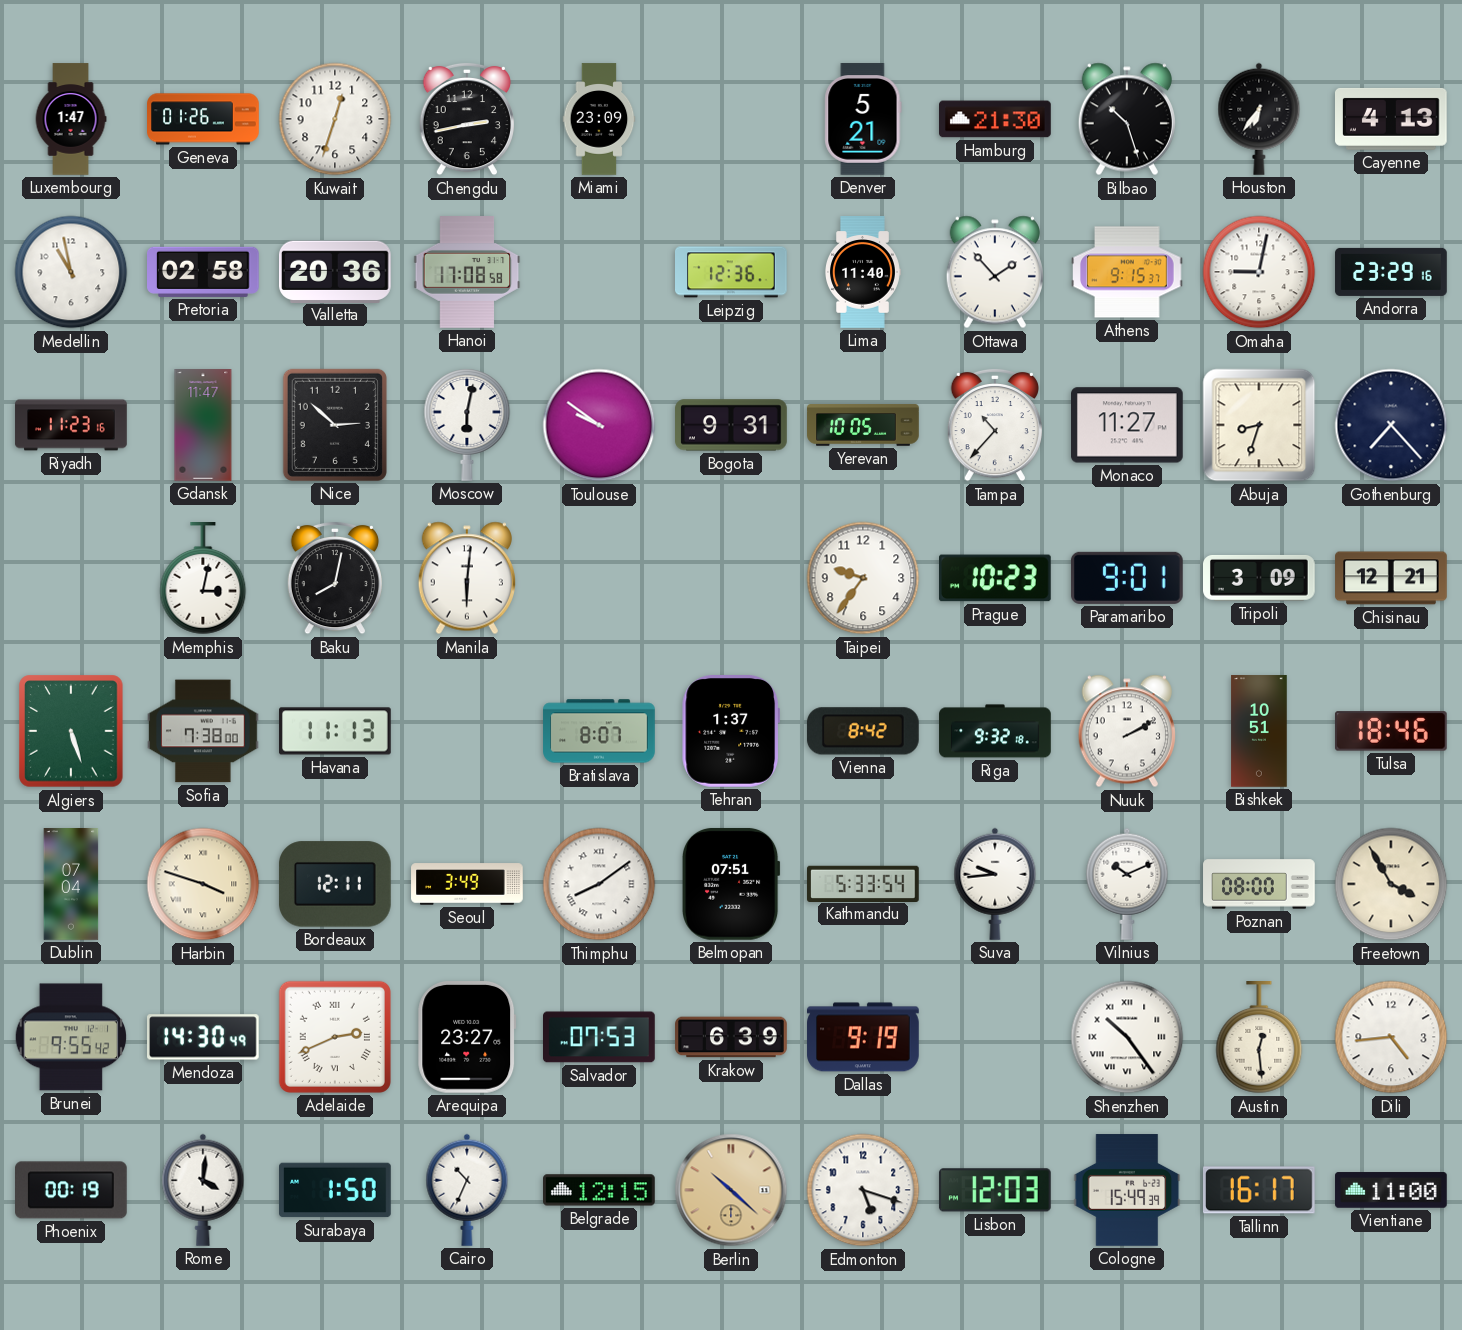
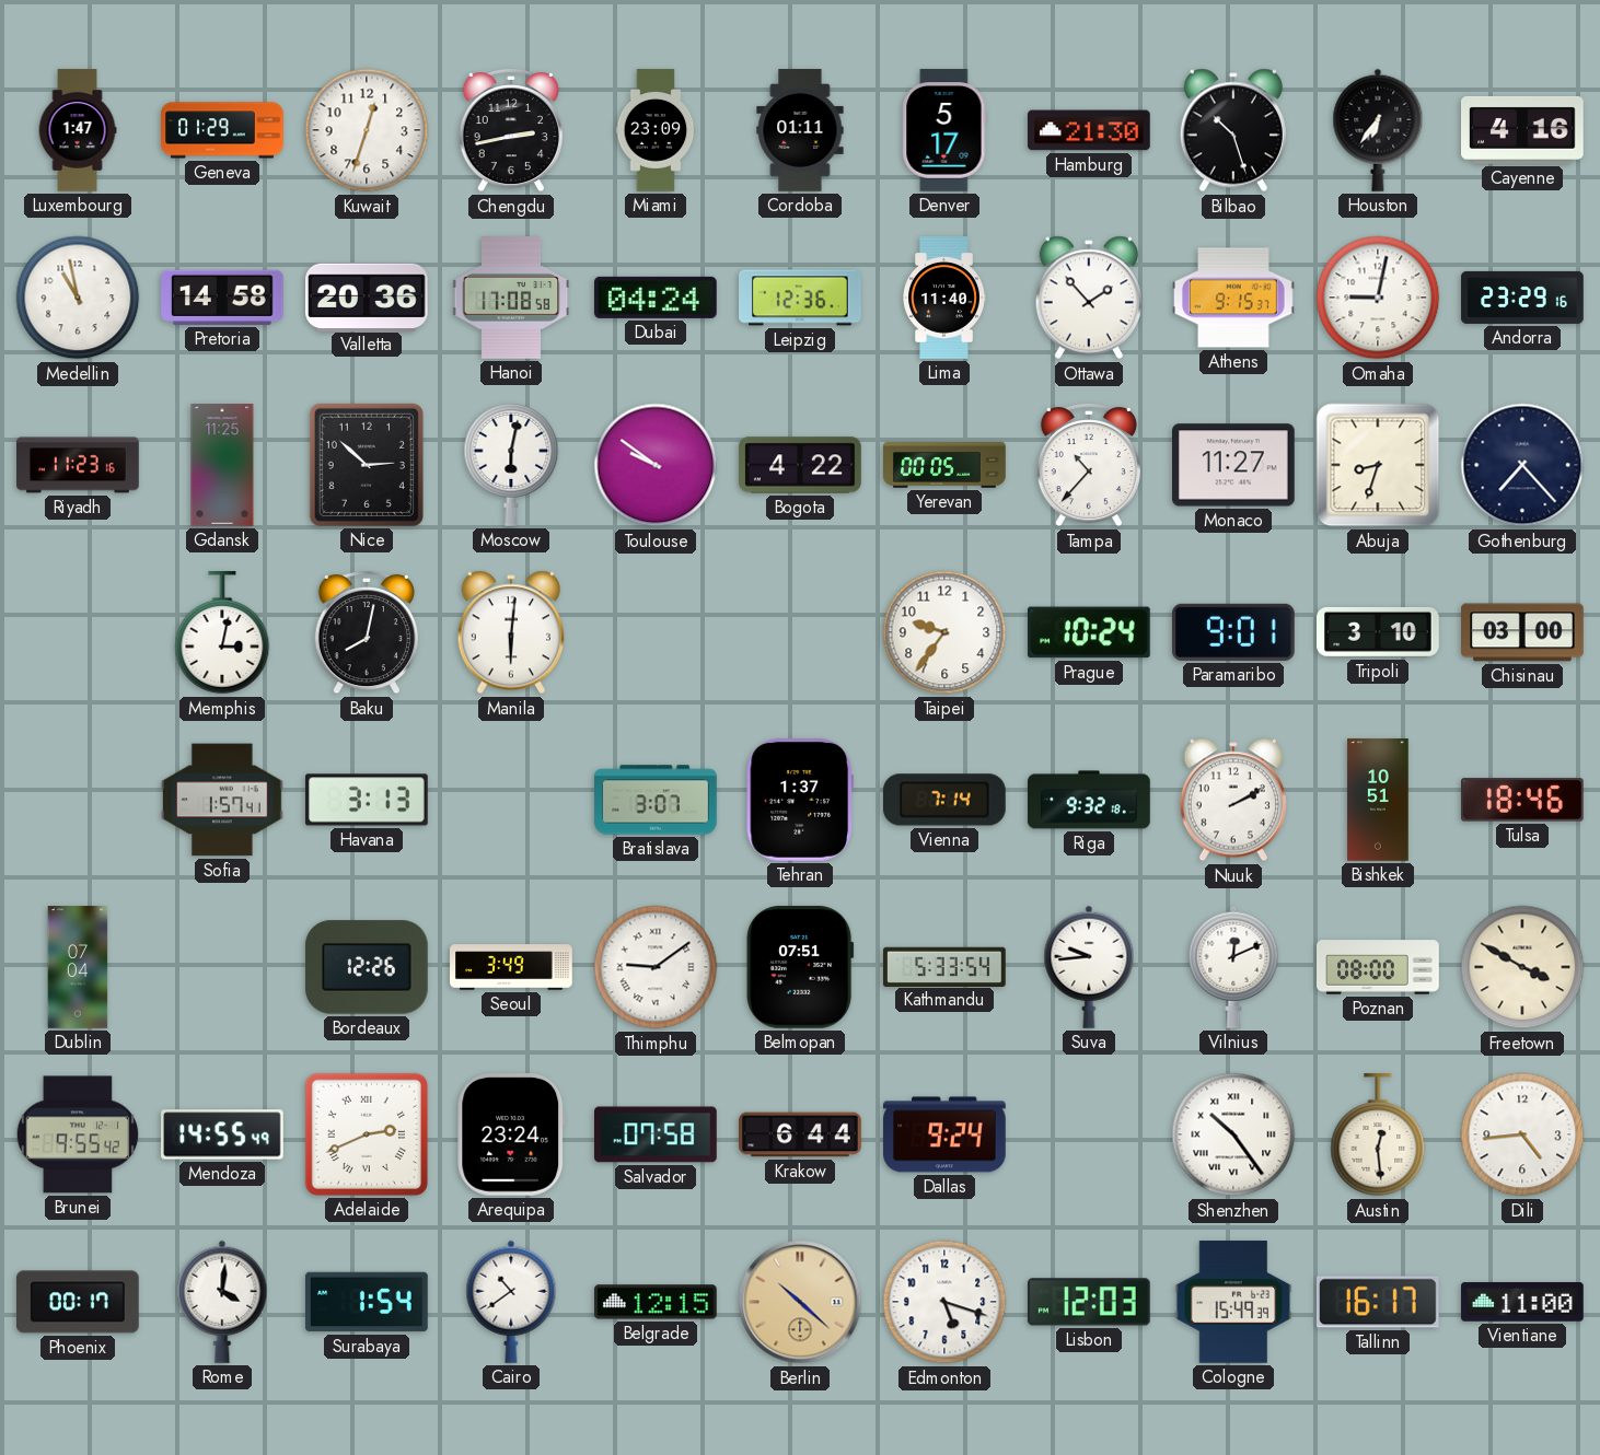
Geneva: 01:26 -> 01:29 (222, 130)
Cordoba: none -> 01:11 (800, 130)
Denver: 5:21 -> 5:17 (944, 130)
Cayenne: 4:13 -> 4:16 (1523, 130)
Pretoria: 02:58 -> 14:58 (223, 298)
Dubai: none -> 04:24 (657, 298)
Gdansk: 11:47 -> 11:25 (222, 465)
Bogota: 9:31 -> 4:22 (800, 465)
Yerevan: 10:05 -> 00:05 (944, 465)
Prague: 10:23 -> 10:24 (1090, 632)
Tripoli: 3:09 -> 3:10 (1379, 632)
Chisinau: 12:21 -> 03:00 (1522, 632)
Algiers: 5:27 -> none (71, 731)
Sofia: 7:38 -> 1:57 (223, 800)
Havana: 11:13 -> 3:13 (368, 800)
Bratislava: 8:07 -> 3:07 (656, 800)
Vienna: 8:42 -> 7:14 (944, 800)
Harbin: 3:48 -> none (203, 884)
Bordeaux: 12:11 -> 12:26 (367, 967)
Thimphu: 8:09 -> 9:09 (656, 967)
Vilnius: 10:11 -> 12:11 (1233, 967)
Freetown: 3:55 -> 3:50 (1522, 967)
Mendoza: 14:30 -> 14:55 (223, 1134)
Arequipa: 23:27 -> 23:24 (511, 1136)
Salvador: 07:53 -> 07:58 (657, 1134)
Krakow: 6:39 -> 6:44 (800, 1134)
Dallas: 9:19 -> 9:24 (944, 1134)
Phoenix: 00:19 -> 00:17 (79, 1302)
Surabaya: 1:50 -> 1:54 (368, 1302)
Cairo: 10:34 -> 10:39 (511, 1302)
